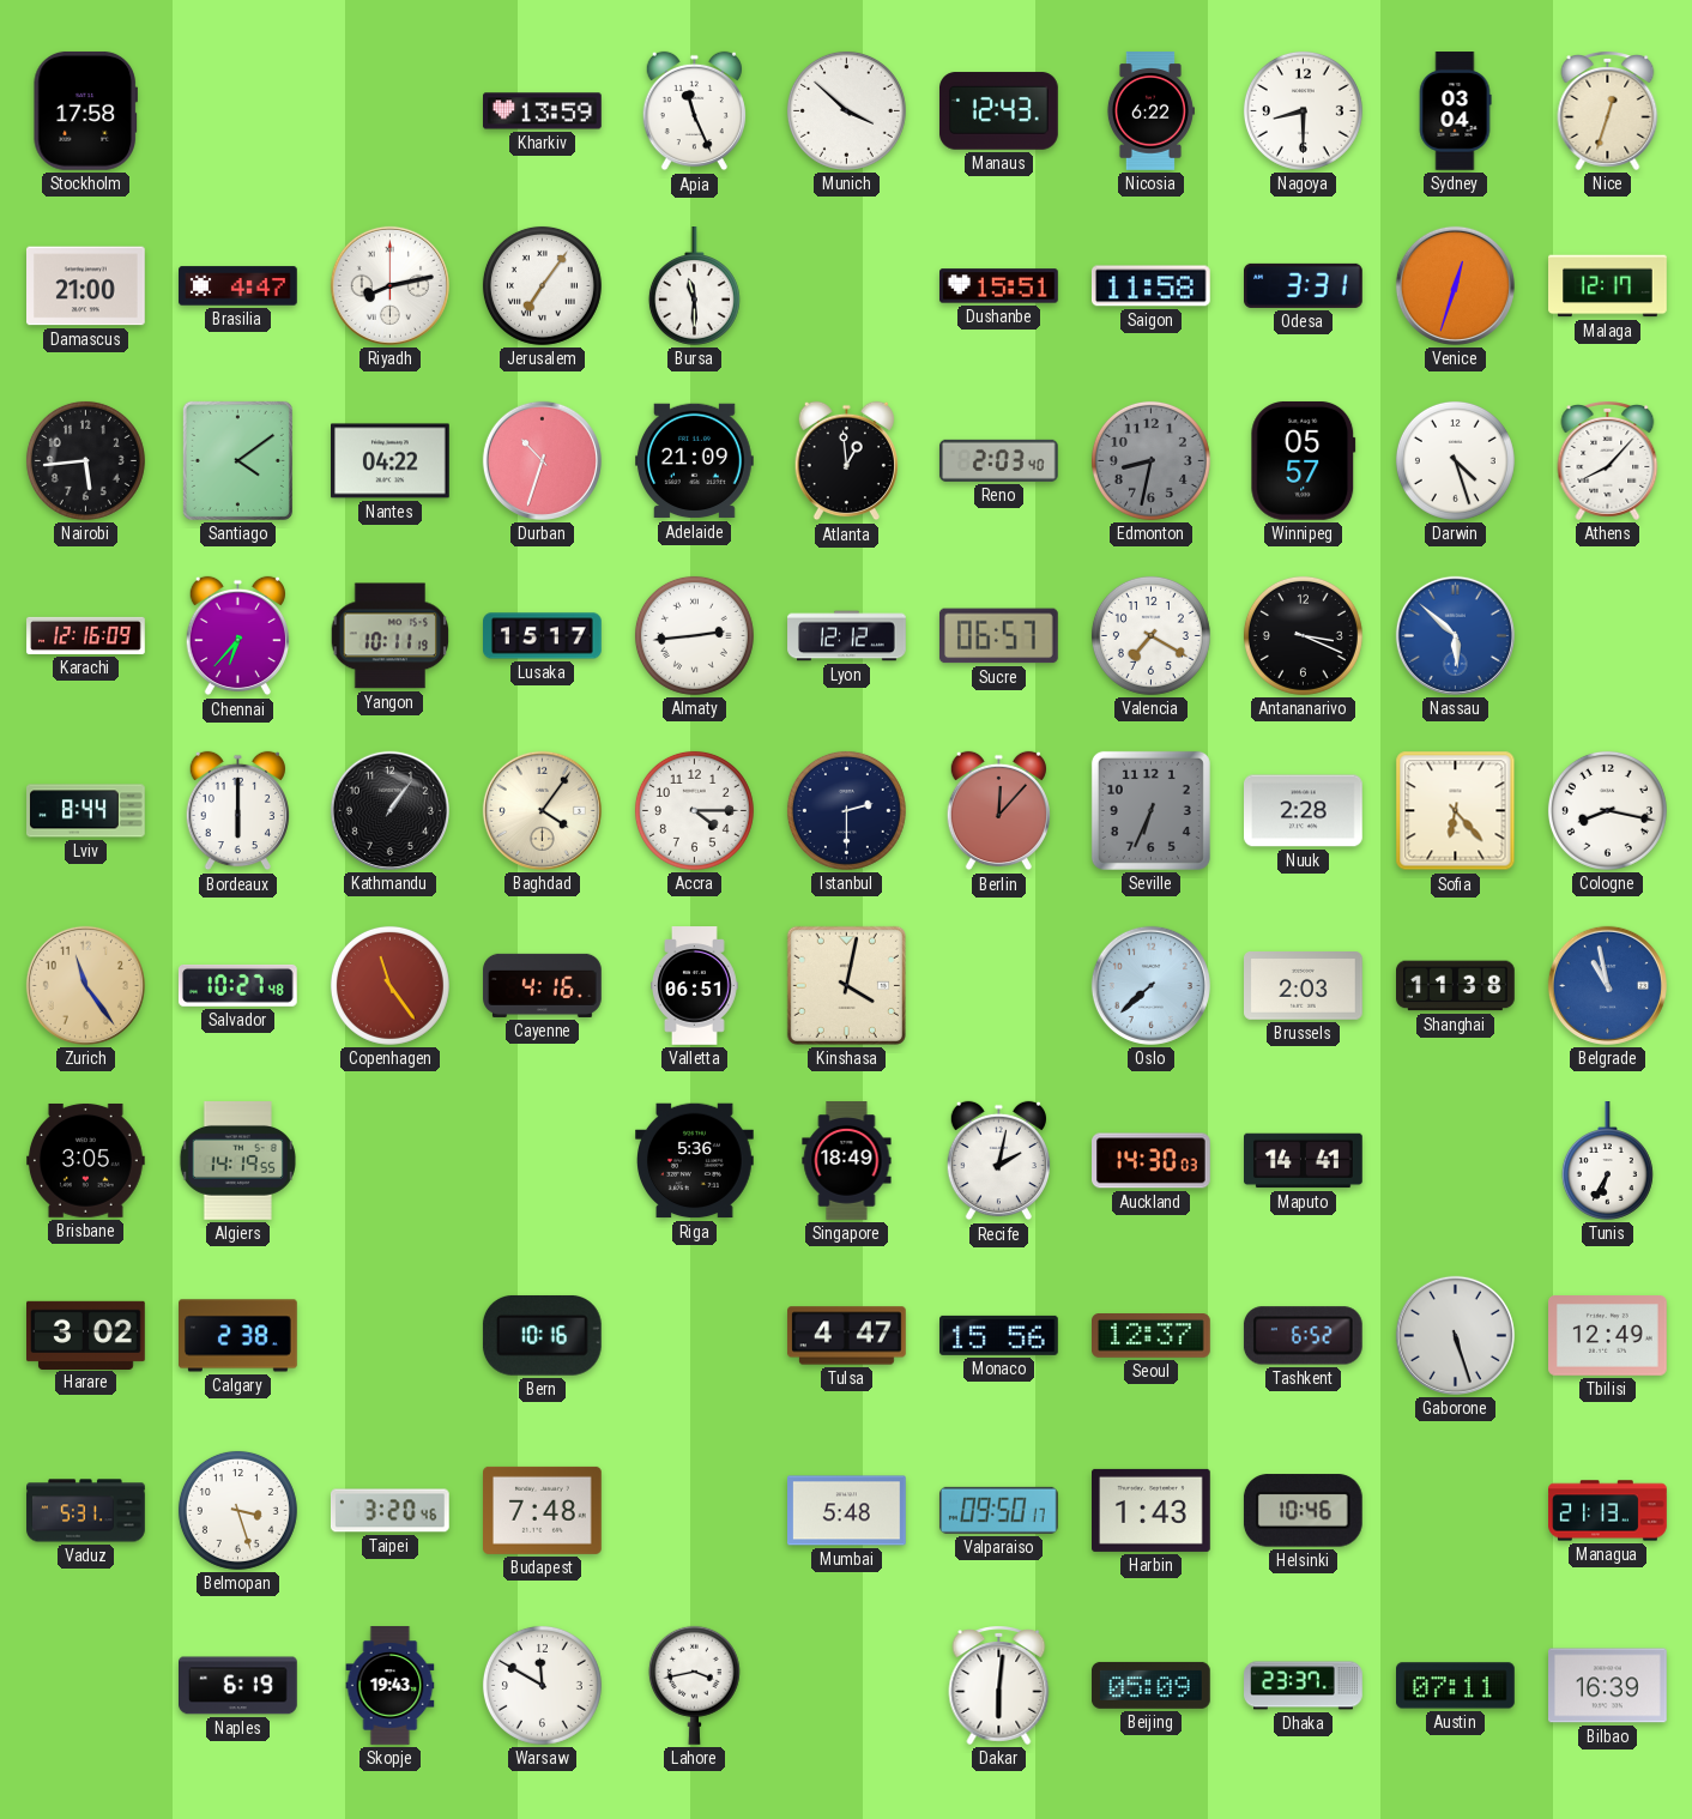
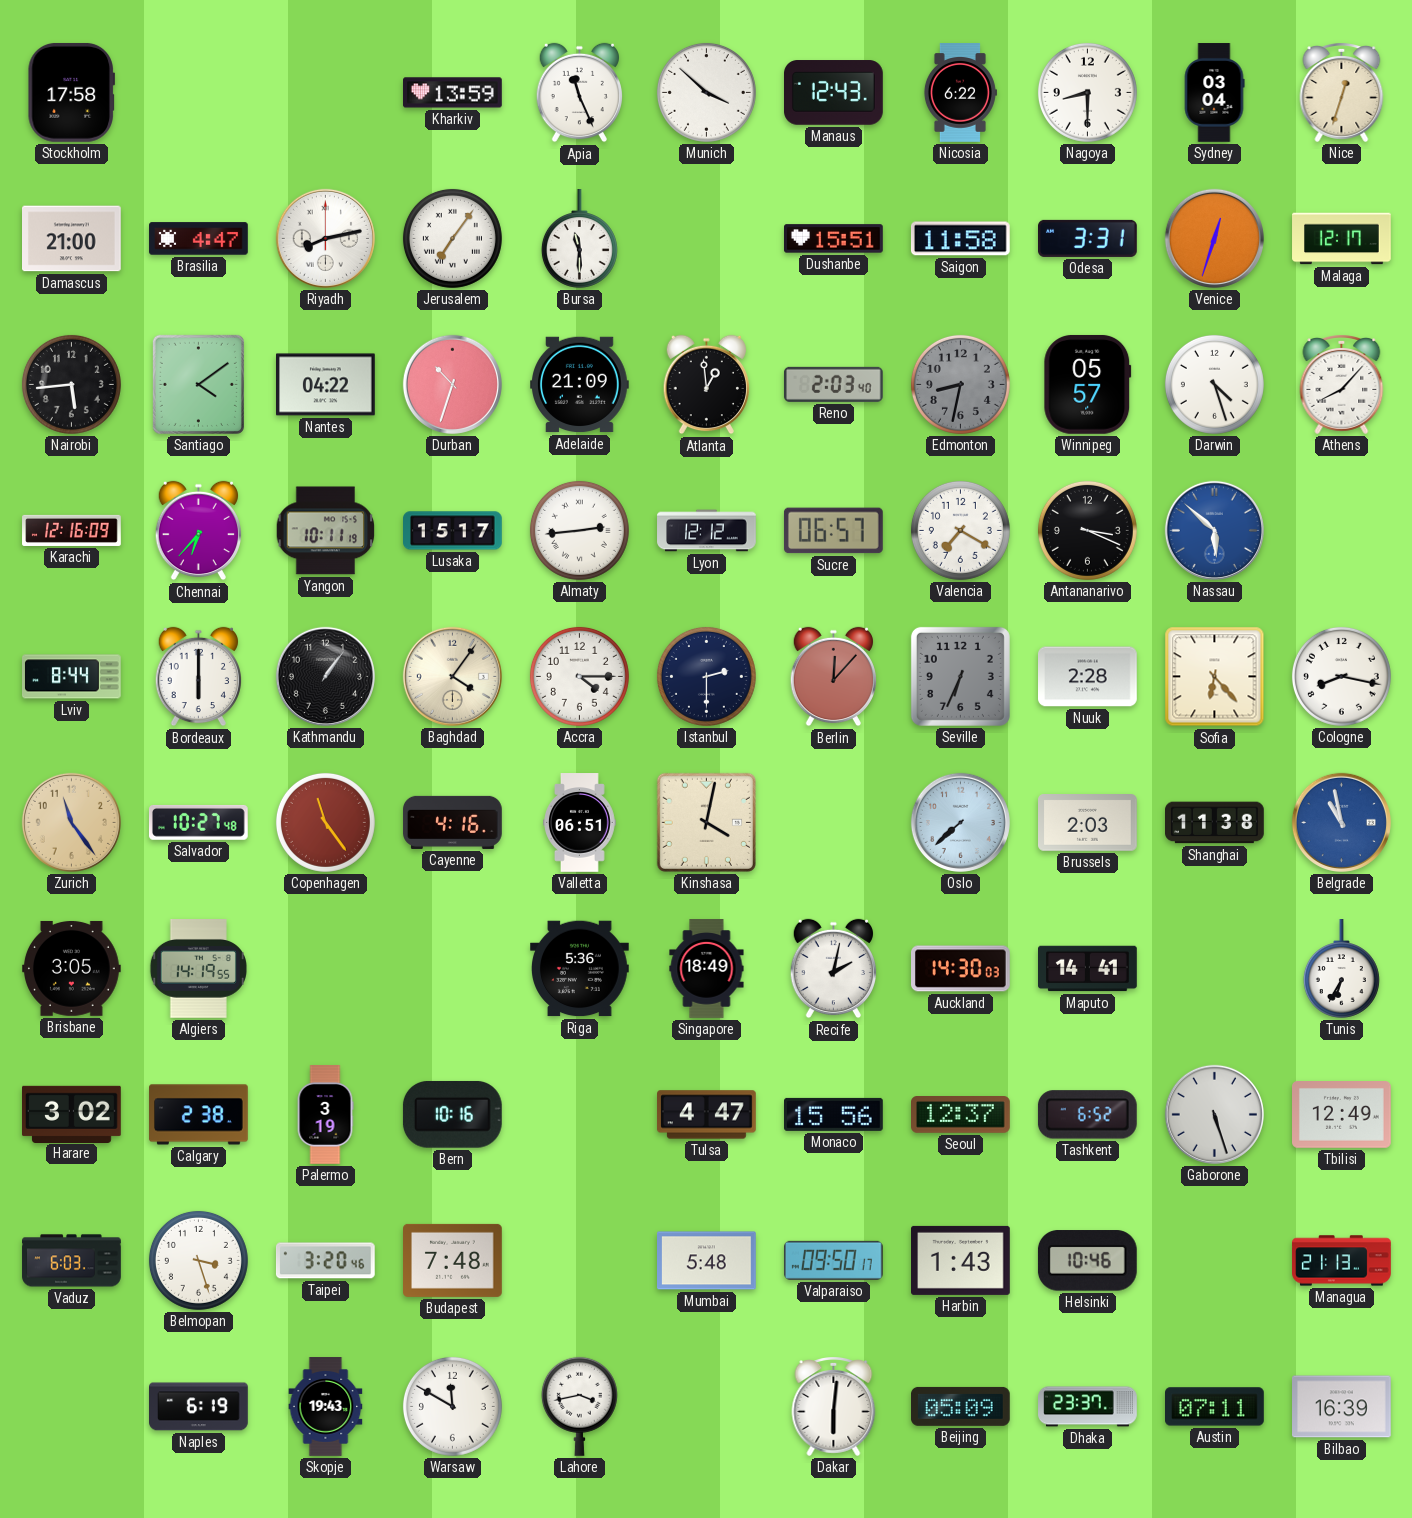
Palermo: none -> 3:19 (325, 1115)
Vaduz: 5:31 -> 6:03 (72, 1261)
